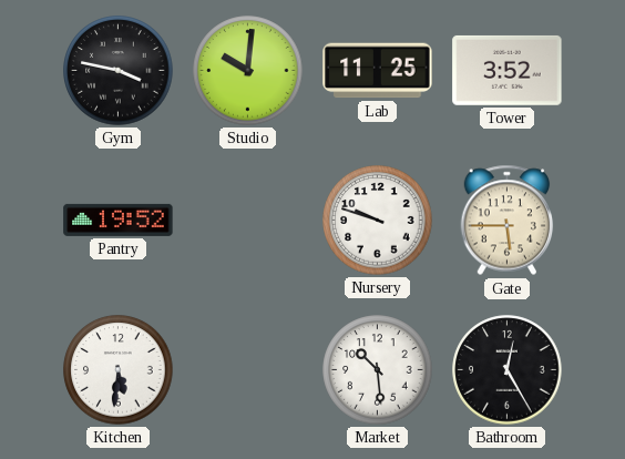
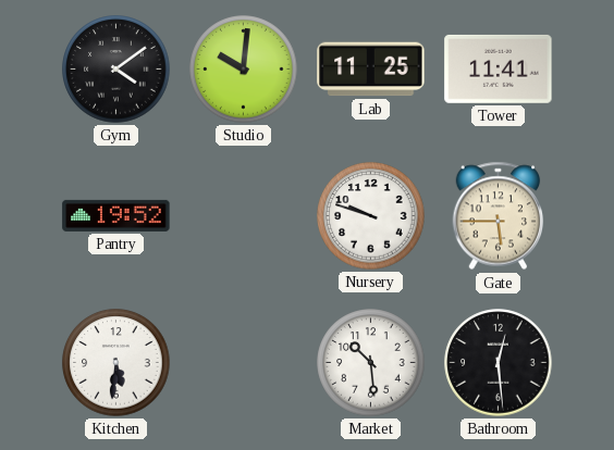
Gym: 3:47 -> 4:09 (116, 70)
Tower: 3:52 -> 11:41 (499, 68)
Bathroom: 12:25 -> 12:29 (499, 363)
